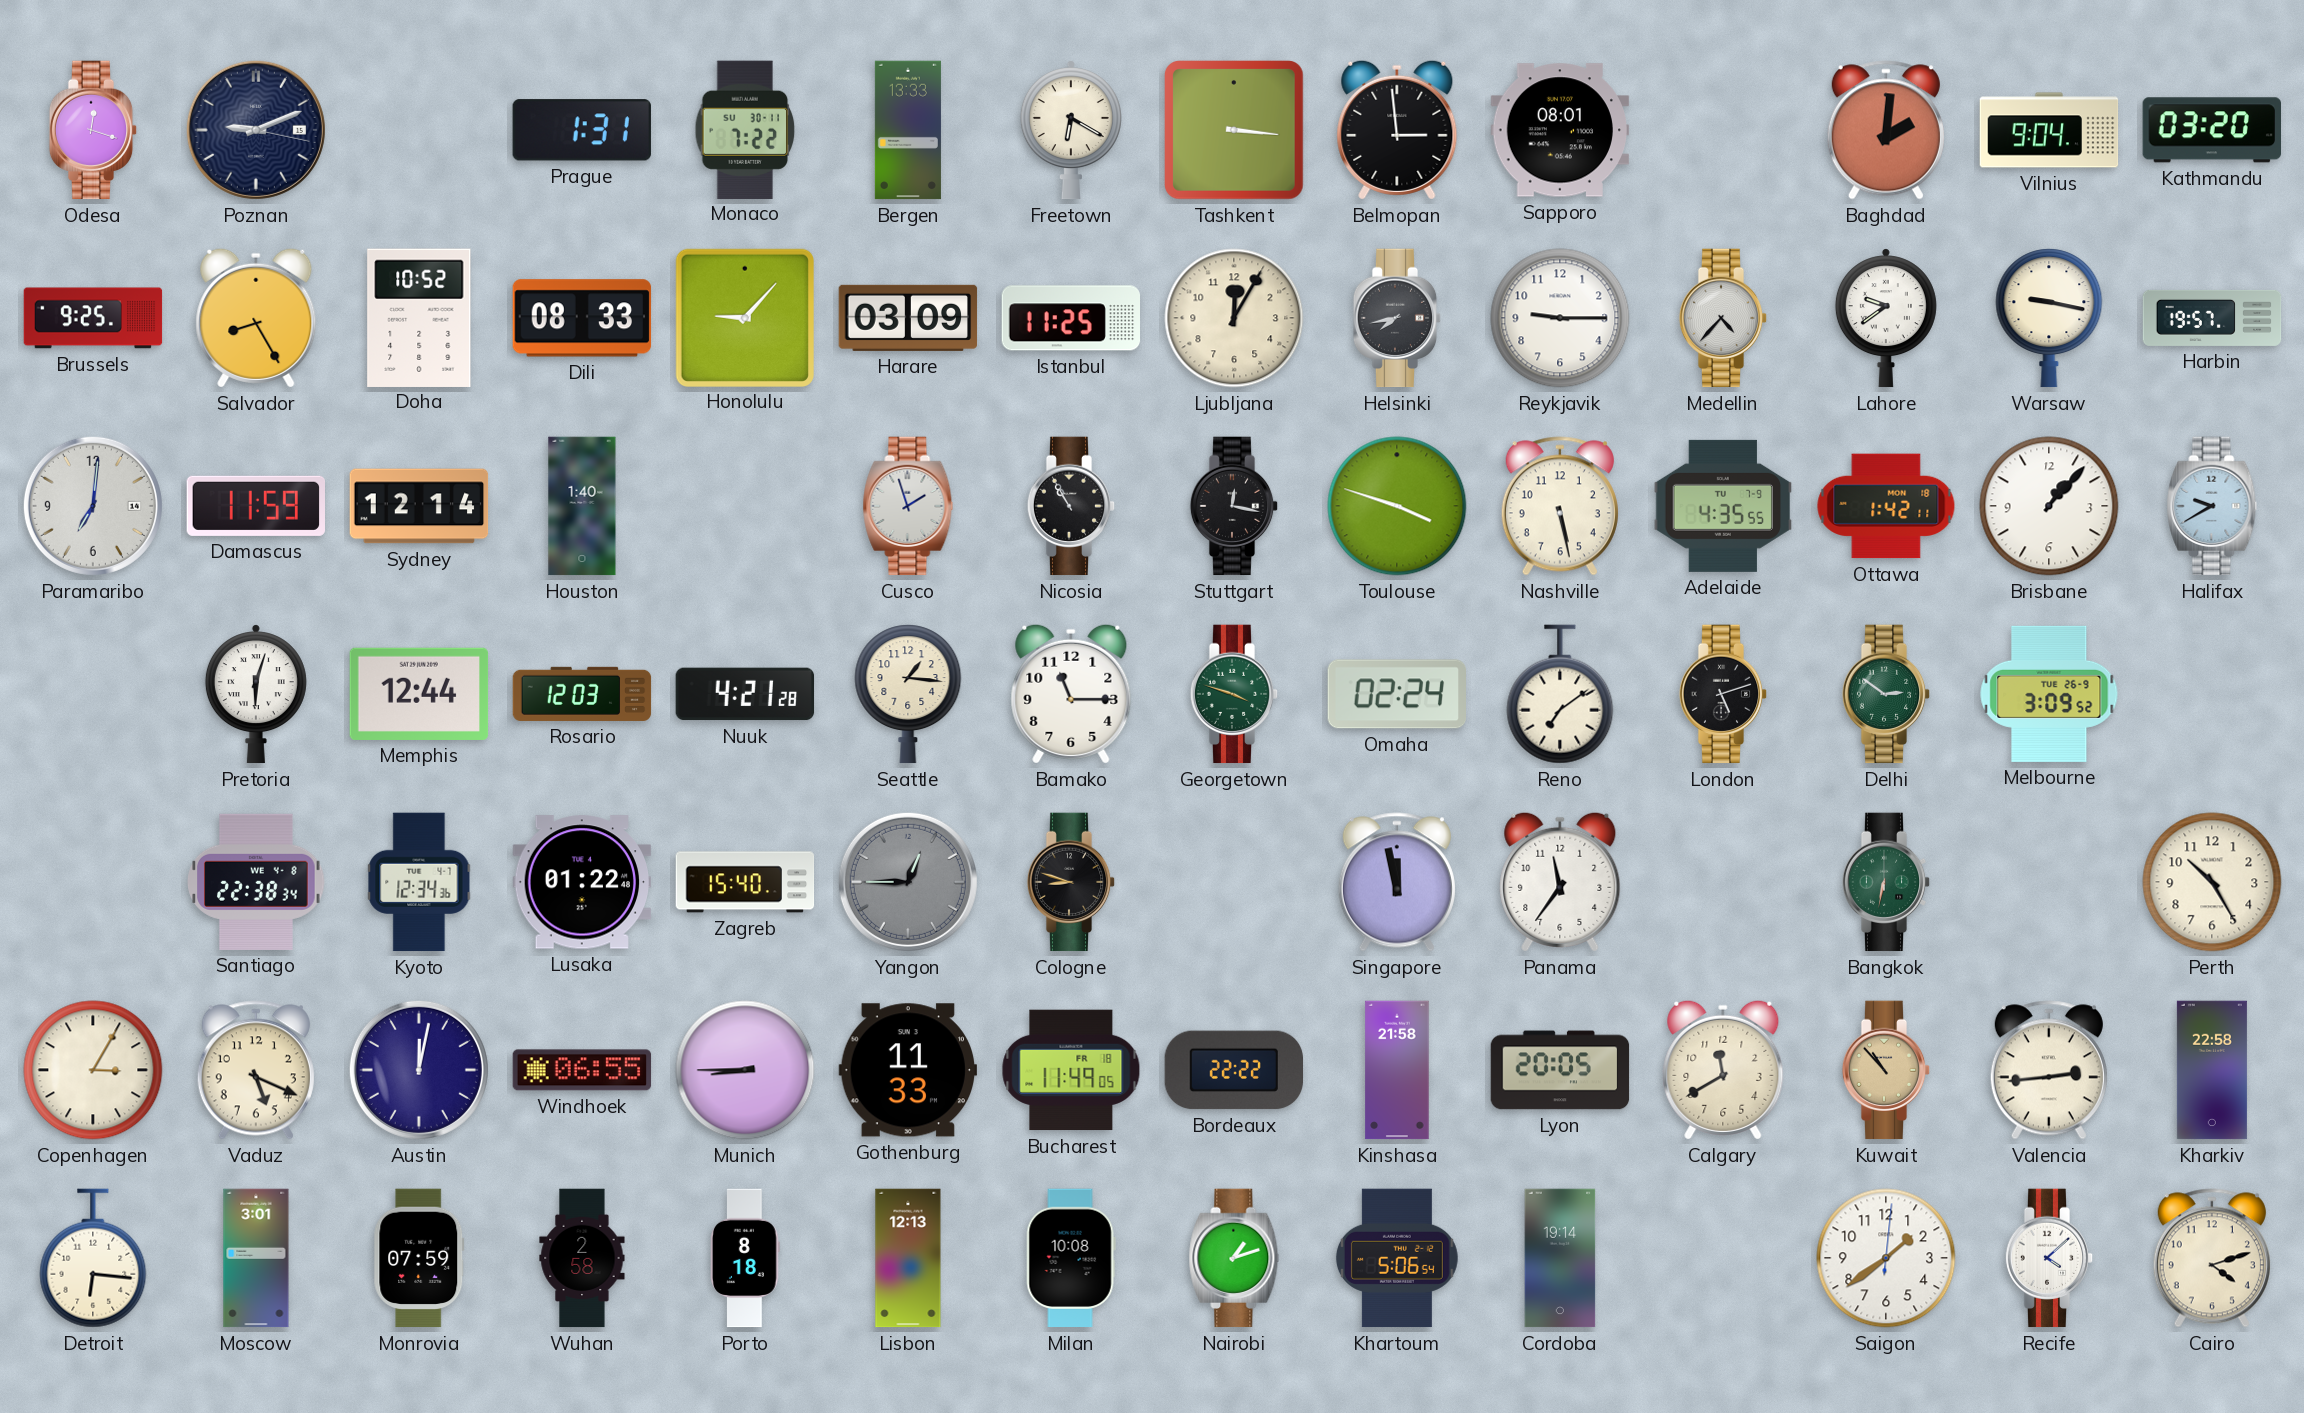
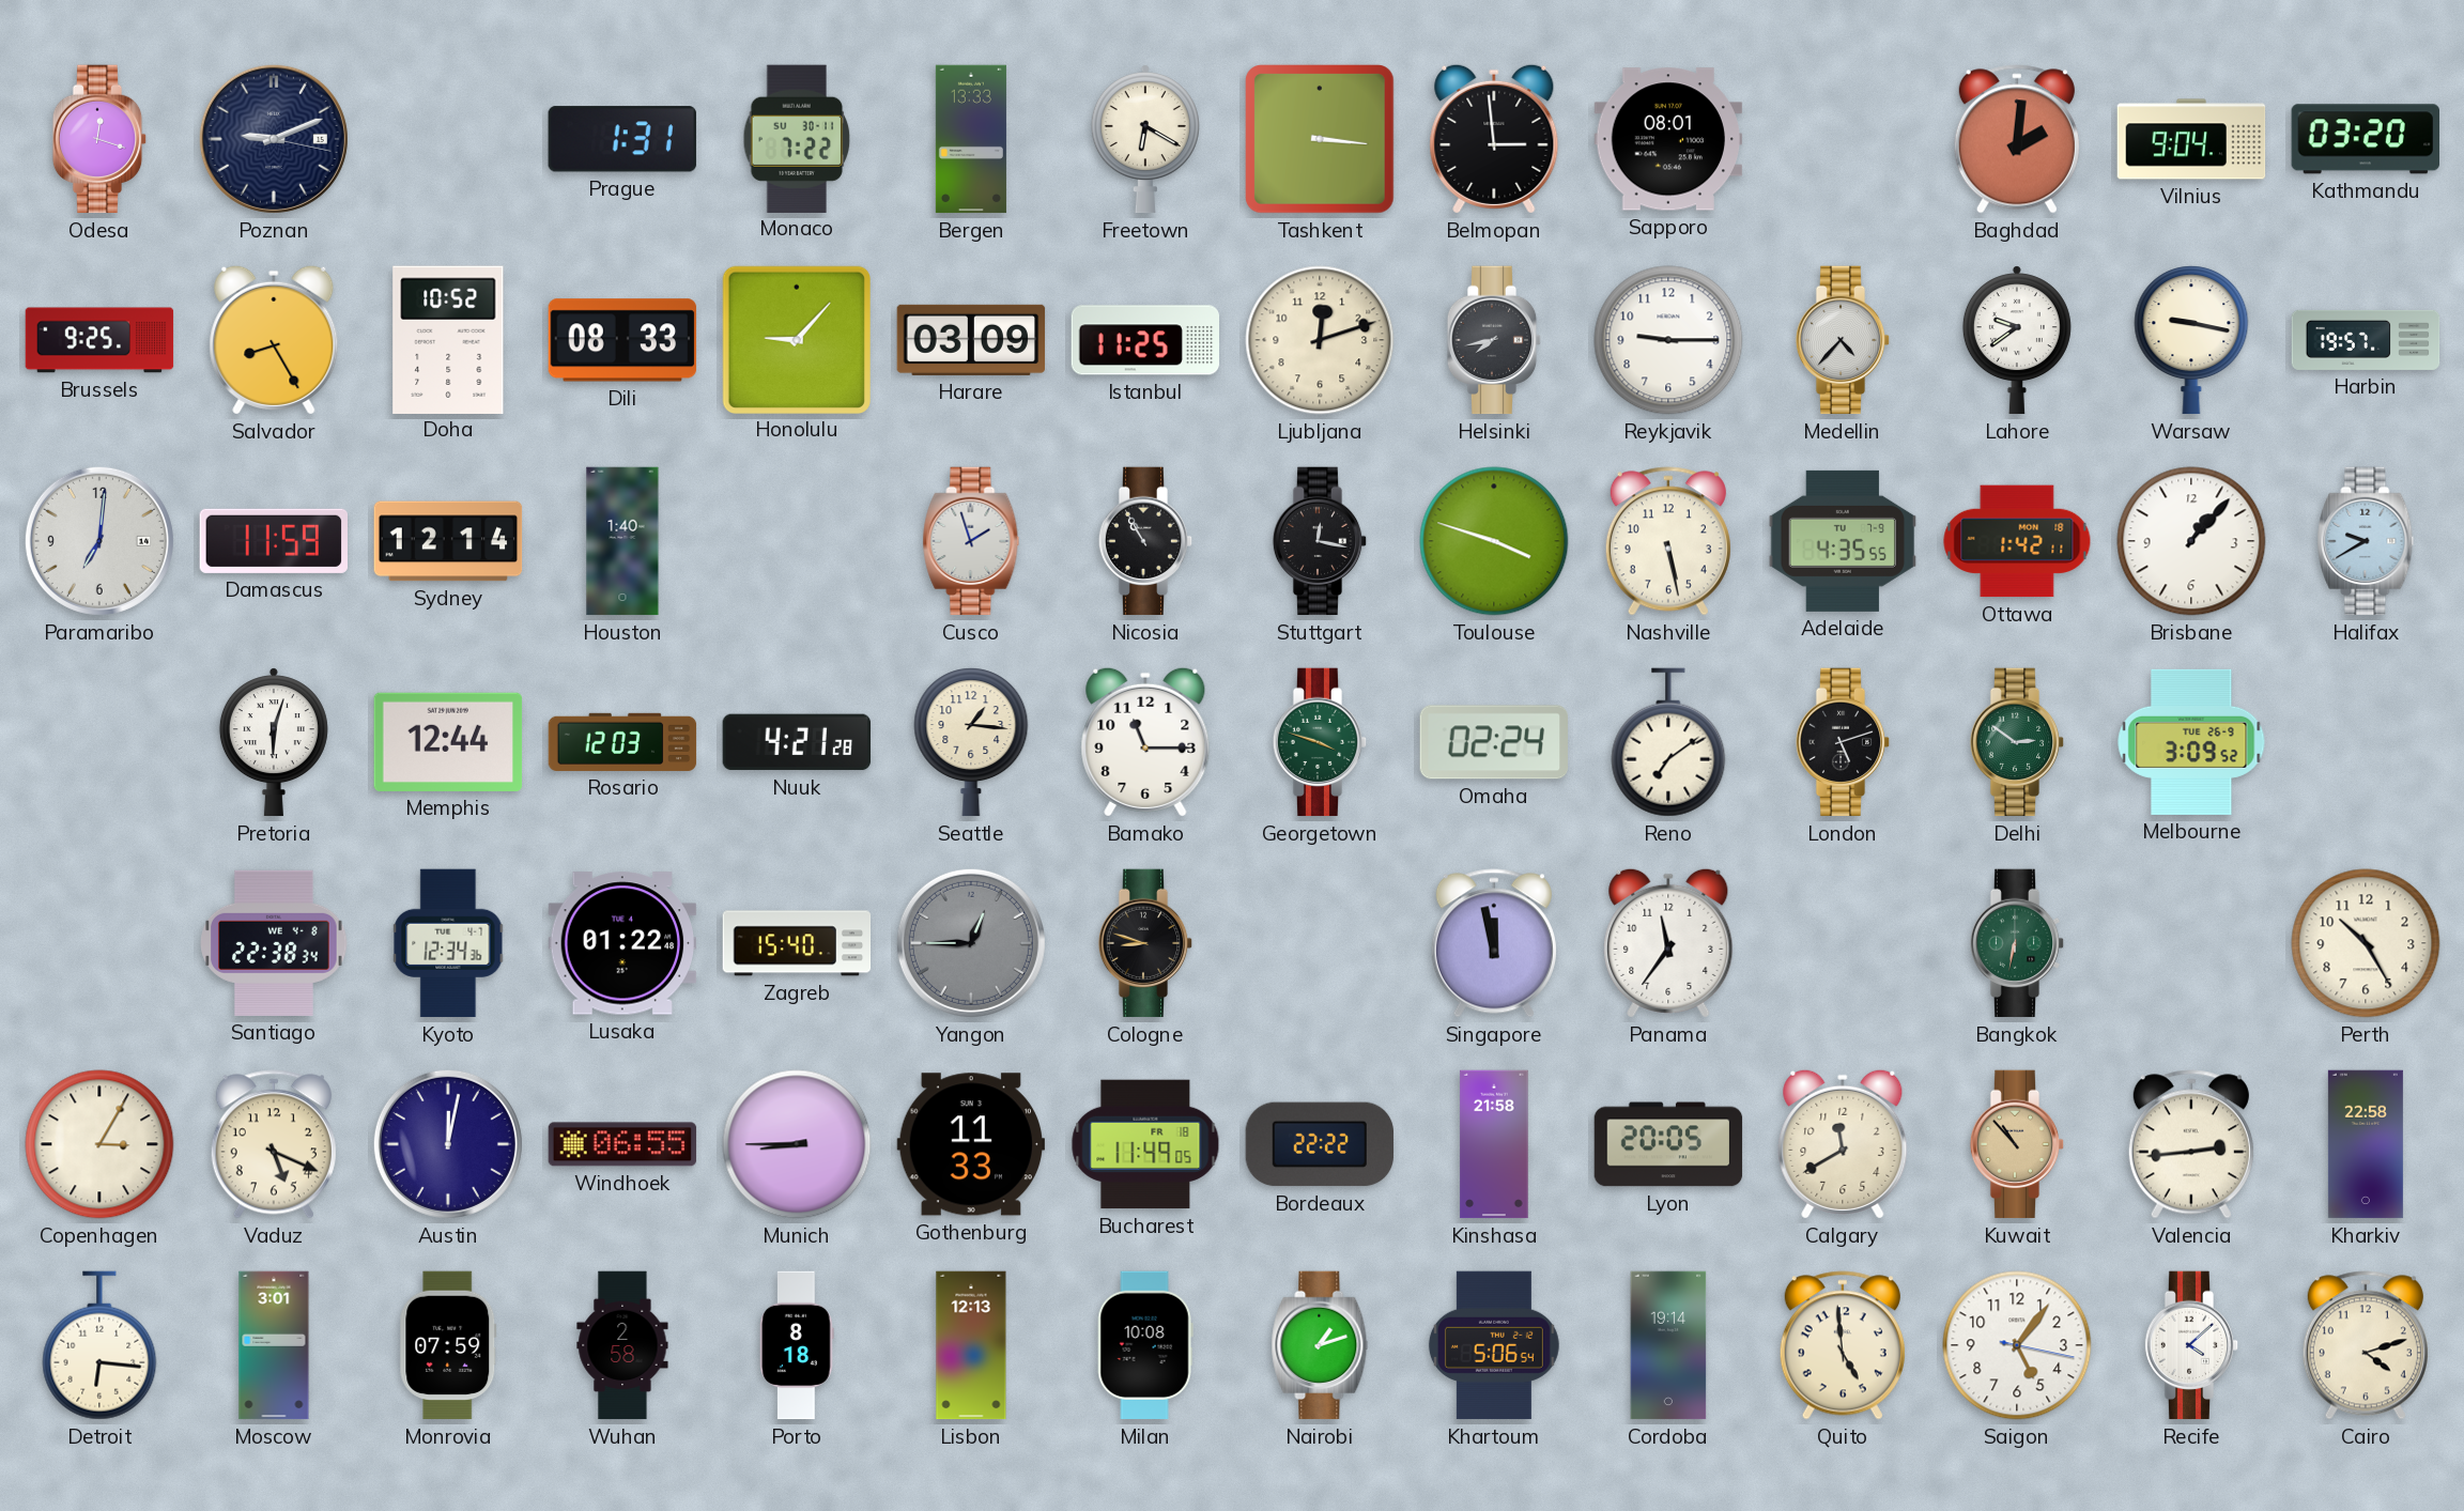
Ljubljana: 12:05 -> 12:12 (1320, 340)
Quito: none -> 4:59 (1843, 1345)
Saigon: 1:39 -> 5:06 (2017, 1345)
